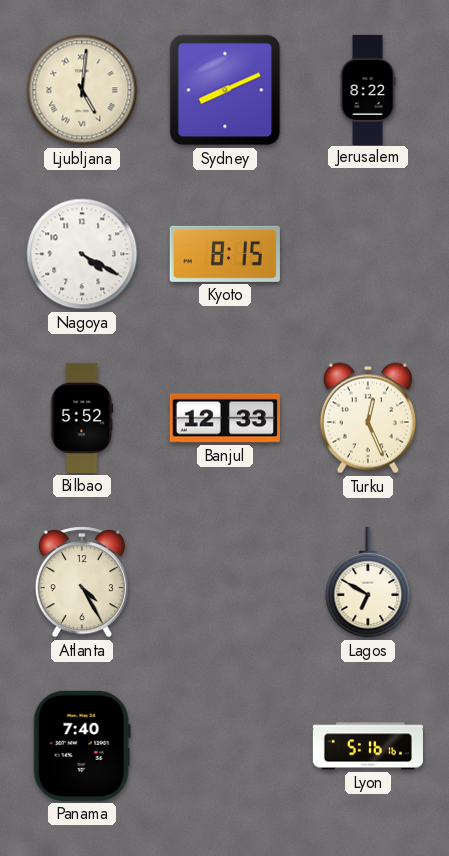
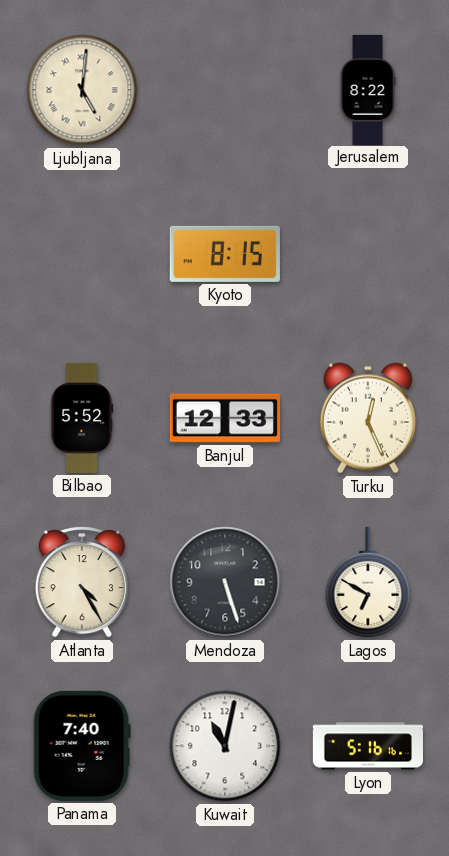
Sydney: 8:11 -> none (225, 90)
Nagoya: 4:20 -> none (82, 254)
Mendoza: none -> 5:27 (225, 582)
Kuwait: none -> 11:02 (225, 746)
